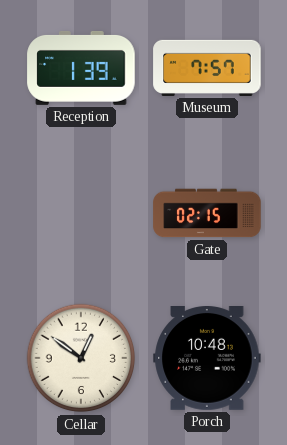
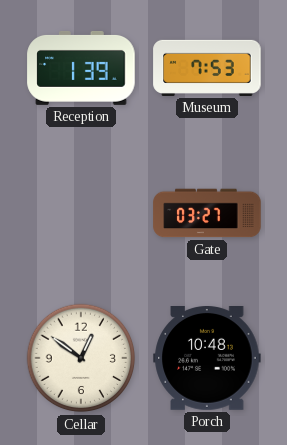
Museum: 7:57 -> 7:53 (207, 68)
Gate: 02:15 -> 03:27 (207, 213)
